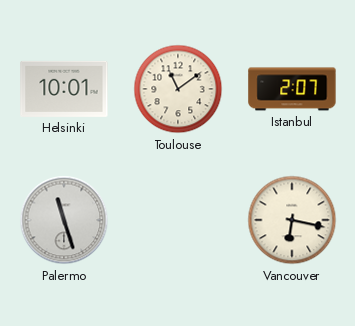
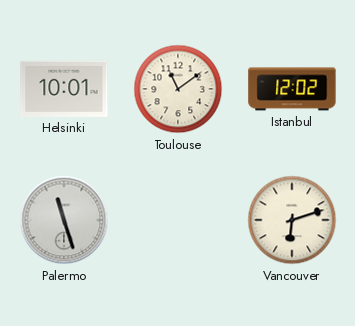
Istanbul: 2:07 -> 12:02 (292, 89)
Vancouver: 6:17 -> 6:12 (292, 220)
